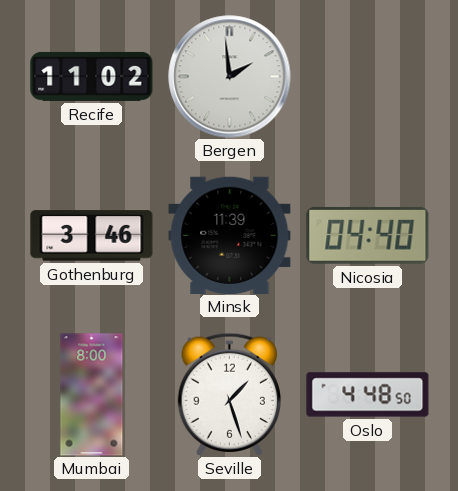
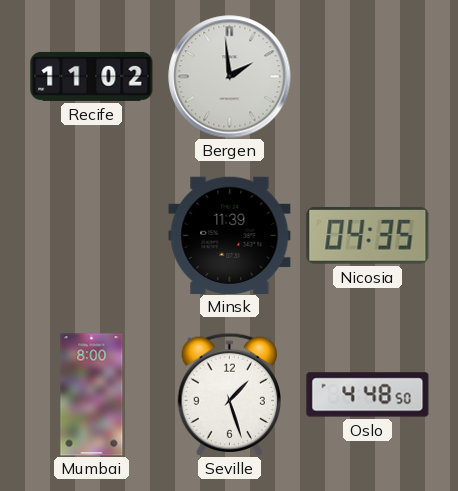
Gothenburg: 3:46 -> none (92, 236)
Nicosia: 04:40 -> 04:35 (368, 235)
